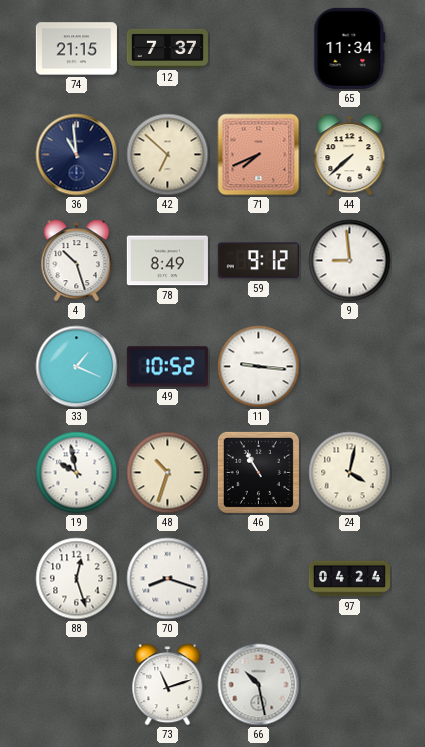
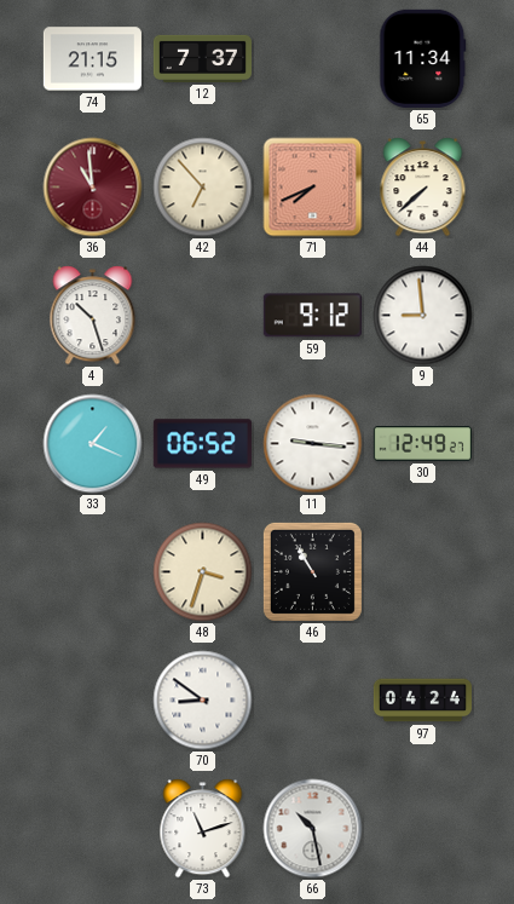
36 dial: navy -> burgundy (93, 188)
42: 6:52 -> 6:53 (203, 188)
78: 8:49 -> none (167, 261)
49: 10:52 -> 06:52 (202, 444)
30: none -> 12:49 (422, 444)
19: 9:58 -> none (77, 473)
48: 10:33 -> 3:33 (203, 572)
24: 4:02 -> none (350, 473)
88: 12:27 -> none (77, 579)
70: 8:18 -> 8:51 (203, 701)
